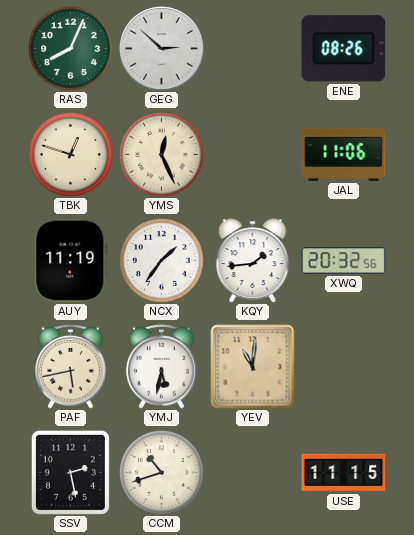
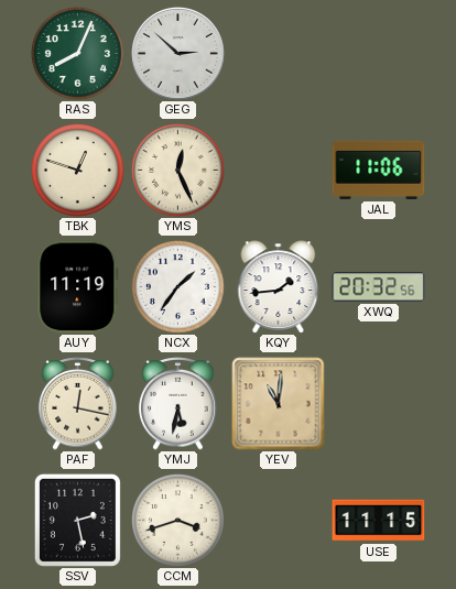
ENE: 08:26 -> none (344, 49)
PAF: 5:43 -> 12:17 (78, 404)
CCM: 10:42 -> 3:42 (178, 521)
